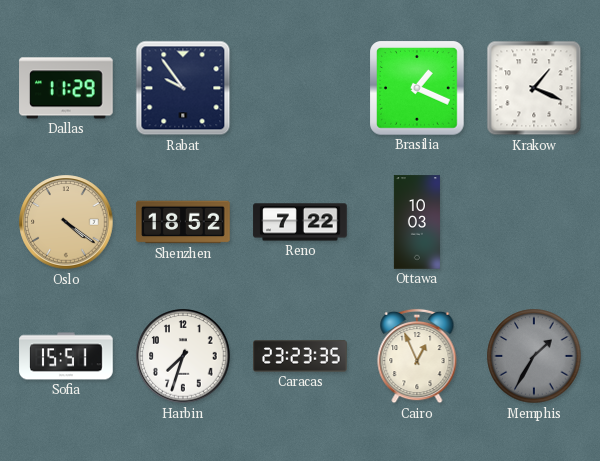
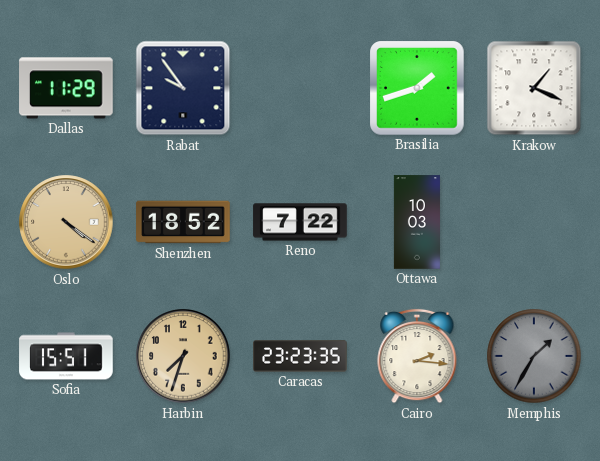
Brasilia: 1:19 -> 1:42 (418, 89)
Harbin dial: white -> champagne (183, 356)
Cairo: 12:56 -> 2:16 (417, 356)
